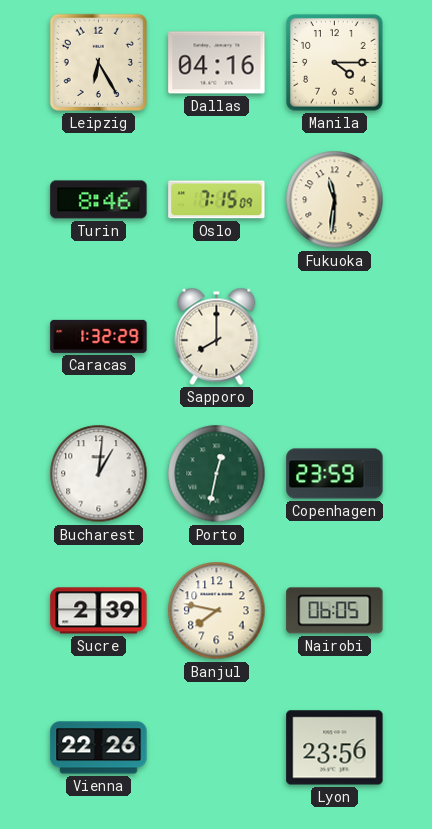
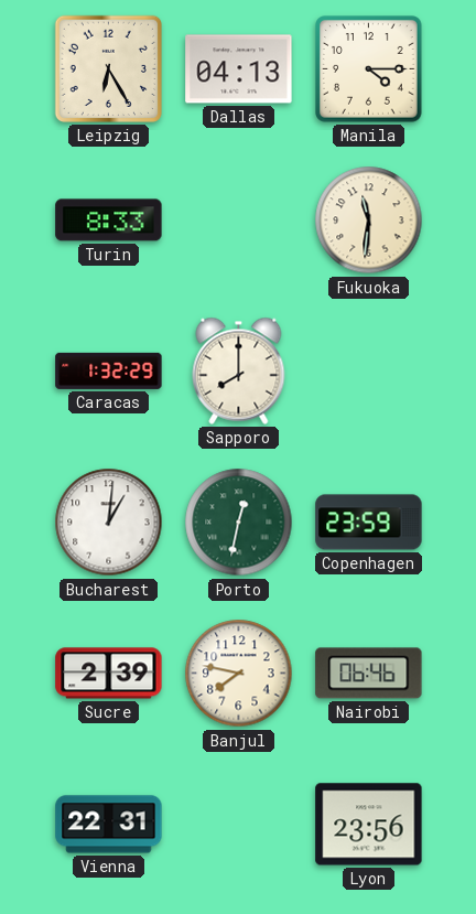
Dallas: 04:16 -> 04:13 (239, 69)
Turin: 8:46 -> 8:33 (109, 221)
Oslo: 7:15 -> none (217, 200)
Nairobi: 06:05 -> 06:46 (369, 674)
Vienna: 22:26 -> 22:31 (109, 825)
